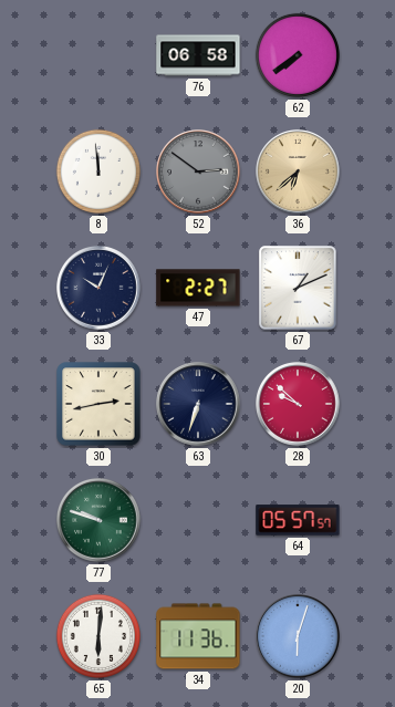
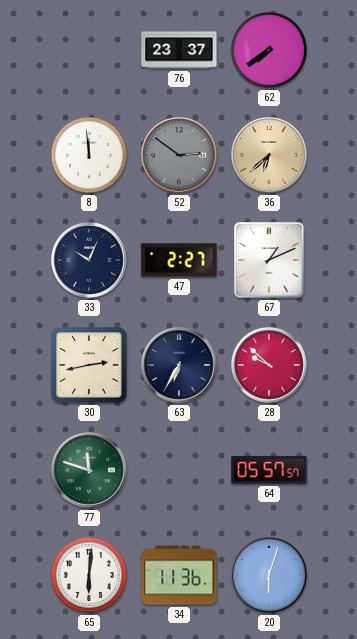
76: 06:58 -> 23:37 (179, 50)
63: 6:33 -> 6:35 (180, 366)
77: 9:48 -> 11:48 (90, 471)
